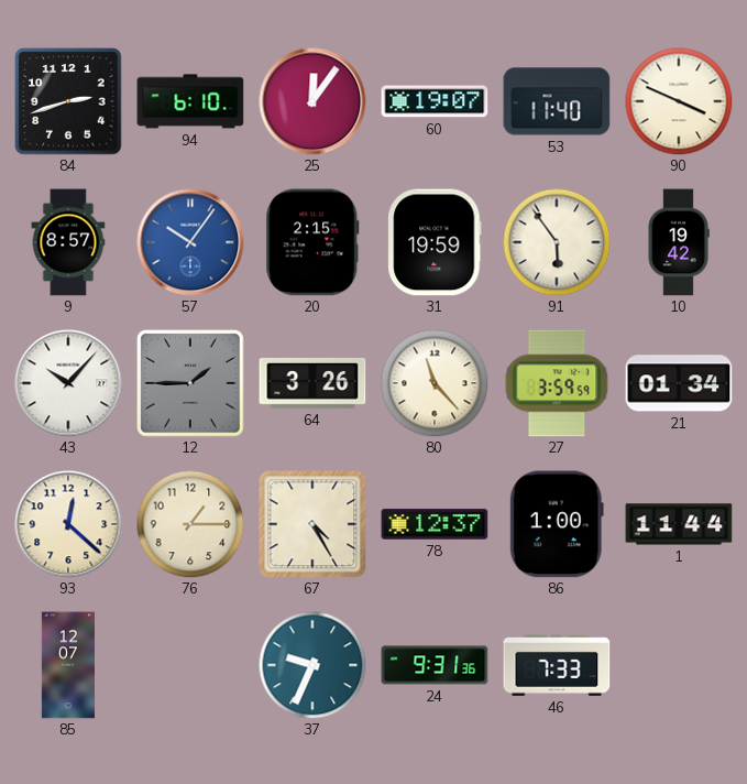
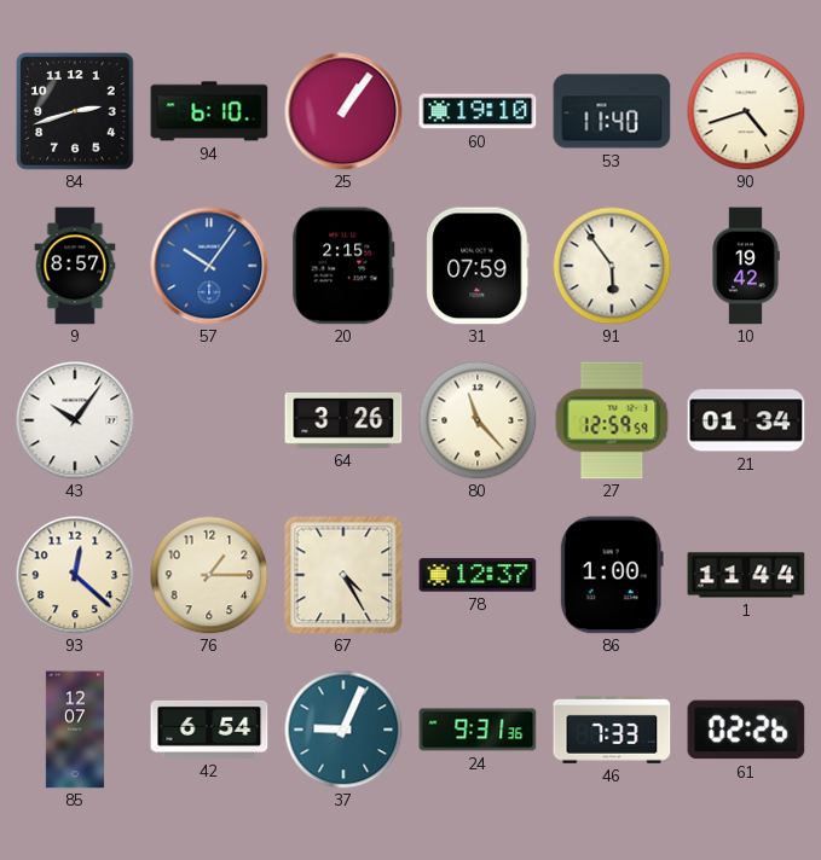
25: 12:06 -> 1:06 (343, 111)
60: 19:07 -> 19:10 (478, 111)
90: 3:49 -> 4:42 (746, 111)
31: 19:59 -> 07:59 (478, 266)
43: 10:07 -> 10:06 (75, 420)
12: 1:45 -> none (190, 383)
27: 3:59 -> 12:59 (612, 420)
42: none -> 6:54 (209, 730)
37: 9:34 -> 9:04 (343, 730)
61: none -> 02:26 (746, 730)
